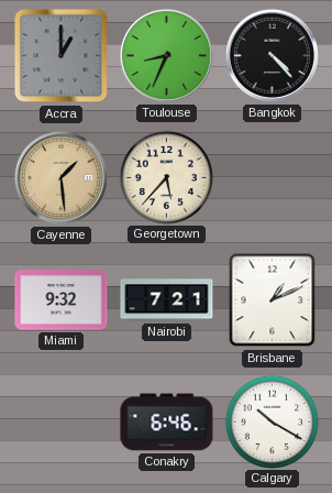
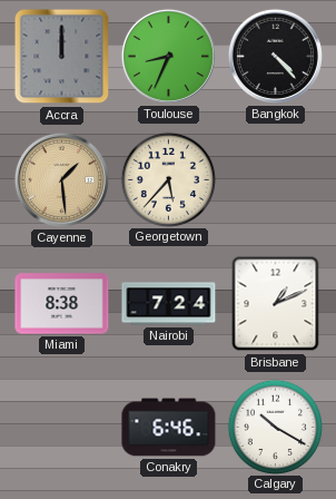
Accra: 1:00 -> 12:00 (62, 57)
Miami: 9:32 -> 8:38 (62, 304)
Nairobi: 7:21 -> 7:24 (169, 304)
